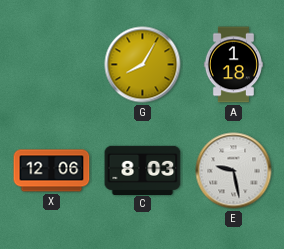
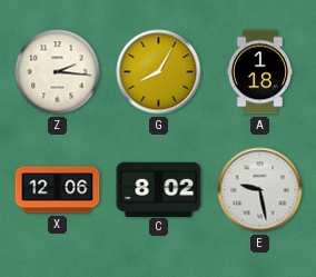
Z: none -> 2:16 (58, 72)
C: 8:03 -> 8:02 (159, 189)
